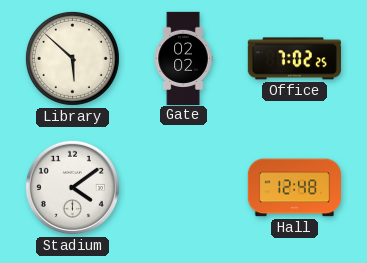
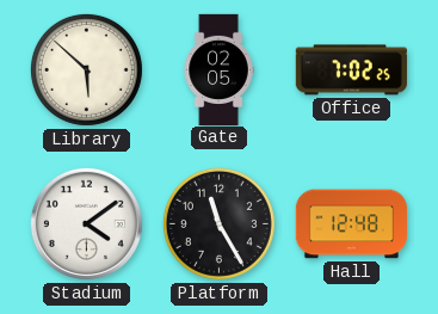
Gate: 02:02 -> 02:05 (218, 69)
Platform: none -> 11:25 (218, 223)
